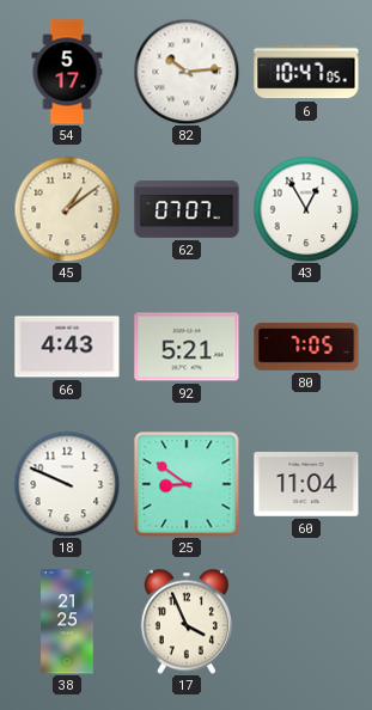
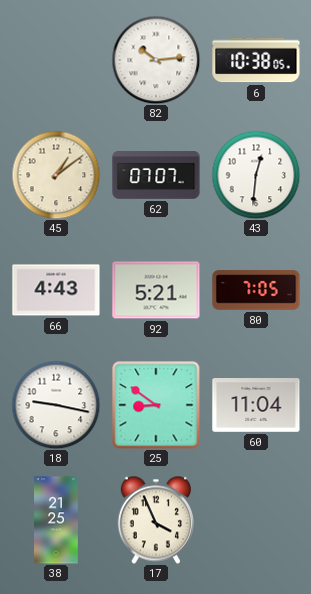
54: 5:17 -> none (67, 72)
6: 10:47 -> 10:38 (256, 60)
43: 12:55 -> 12:31 (256, 175)
18: 9:49 -> 9:17 (56, 405)
